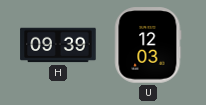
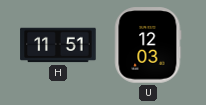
H: 09:39 -> 11:51 (58, 45)
